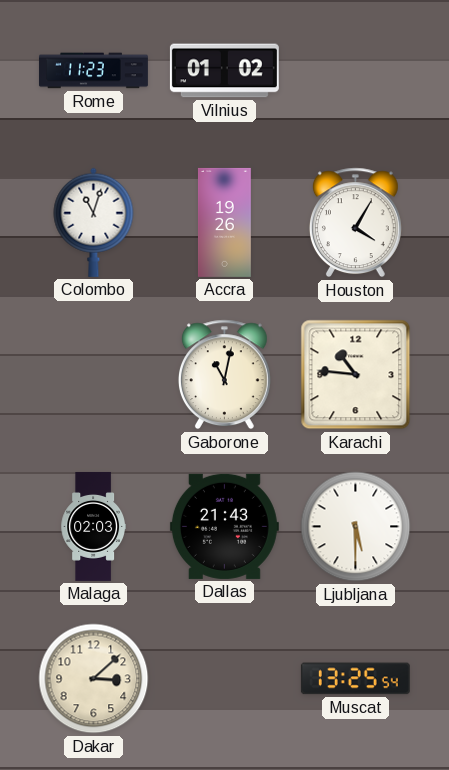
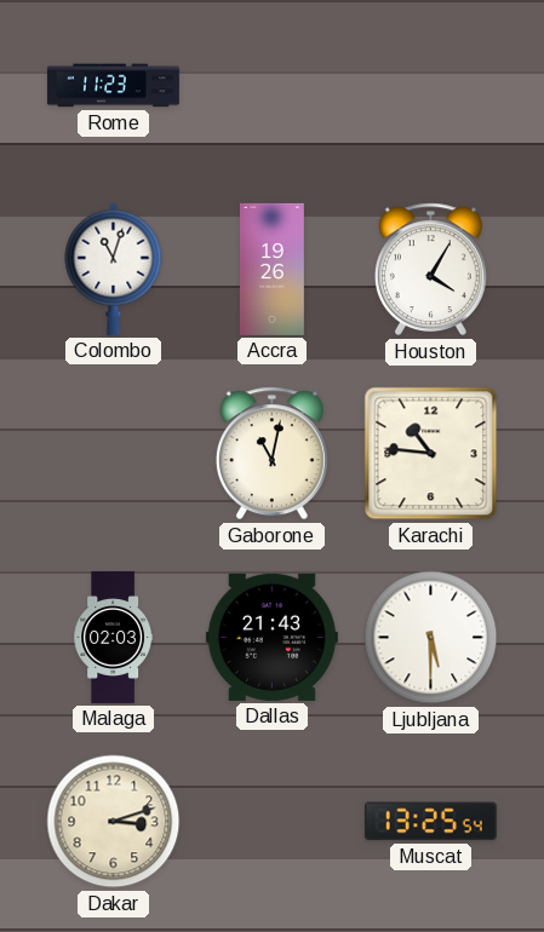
Vilnius: 01:02 -> none (224, 71)
Dakar: 3:08 -> 3:12 (114, 822)
